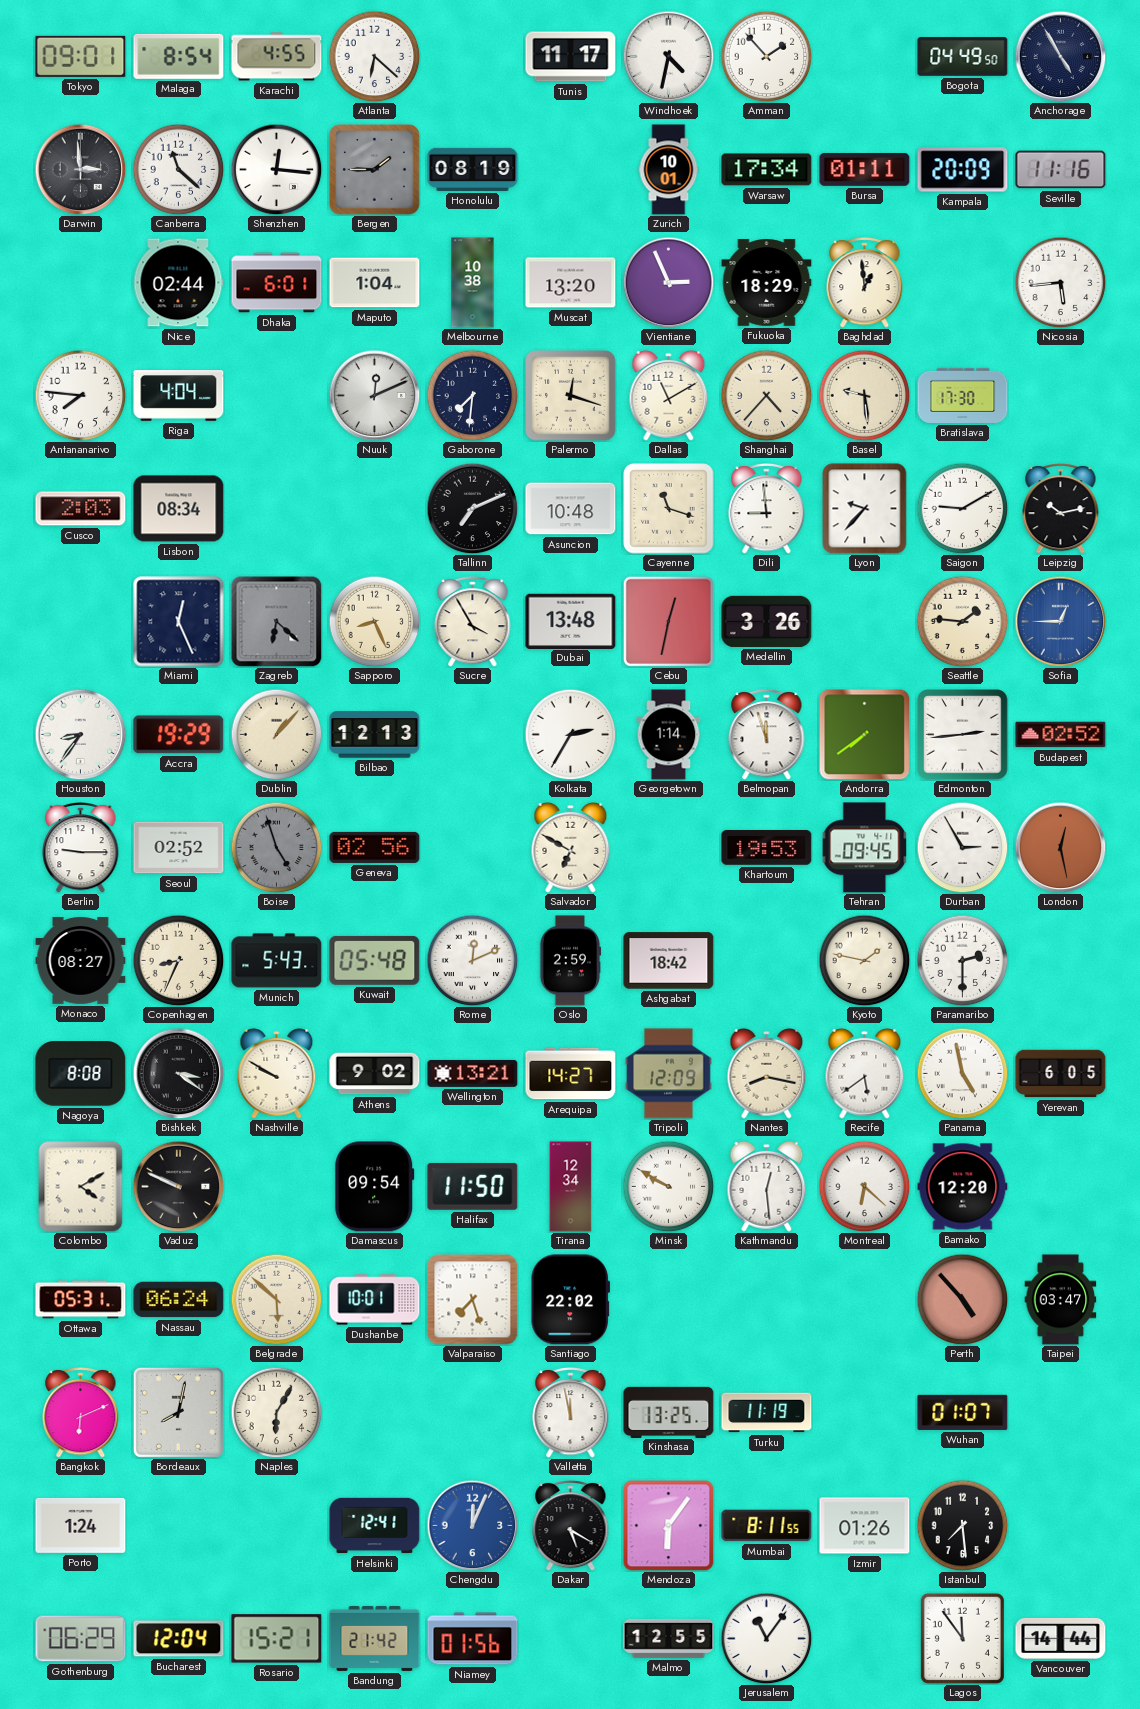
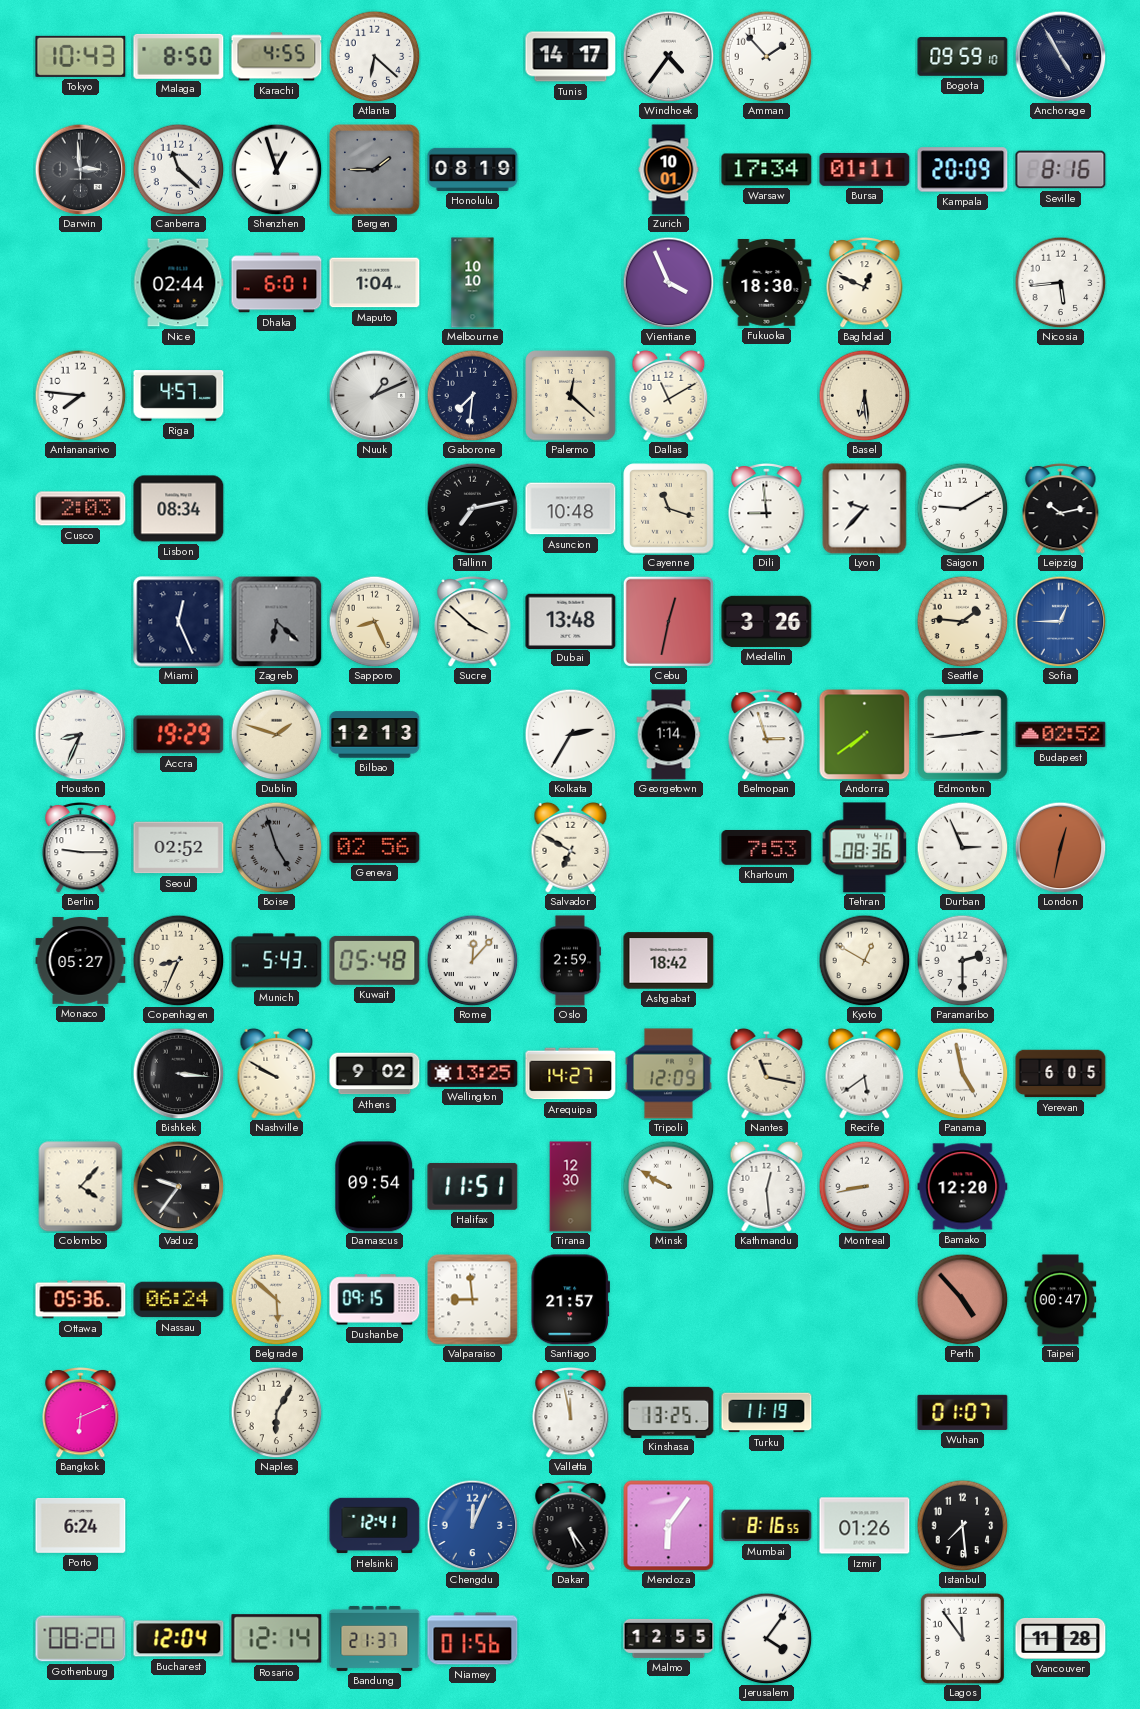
Tokyo: 09:01 -> 10:43 (81, 56)
Malaga: 8:54 -> 8:50 (179, 56)
Tunis: 11:17 -> 14:17 (571, 57)
Windhoek: 4:32 -> 4:36 (668, 56)
Bogota: 04:49 -> 09:59 (963, 57)
Shenzhen: 12:16 -> 12:57 (276, 169)
Seville: 11:16 -> 8:16 (1061, 170)
Melbourne: 10:38 -> 10:10 (473, 283)
Muscat: 13:20 -> none (571, 283)
Vientiane: 2:56 -> 3:56 (668, 282)
Fukuoka: 18:29 -> 18:30 (767, 283)
Baghdad: 12:59 -> 12:49 (865, 283)
Riga: 4:04 -> 4:57 (179, 396)
Nuuk: 12:11 -> 1:11 (374, 395)
Palermo: 12:18 -> 12:22 (571, 396)
Shanghai: 4:37 -> none (766, 395)
Basel: 9:29 -> 6:29 (864, 395)
Bratislava: 17:30 -> none (963, 395)
Tallinn: 7:11 -> 7:13 (472, 508)
Sucre: 3:55 -> 3:52 (473, 622)
Houston: 8:36 -> 8:34 (80, 734)
Dublin: 1:07 -> 1:48 (276, 734)
Belmopan: 11:57 -> 2:57 (767, 735)
Khartoum: 19:53 -> 7:53 (767, 847)
Tehran: 09:45 -> 08:36 (865, 848)
Durban: 2:55 -> 2:56 (962, 847)
London: 12:28 -> 12:32 (1060, 847)
Monaco: 08:27 -> 05:27 (81, 961)
Rome: 12:11 -> 12:07 (472, 960)
Kyoto: 1:47 -> 12:50 (864, 960)
Nagoya: 8:08 -> none (81, 1074)
Bishkek: 3:21 -> 3:16 (178, 1073)
Wellington: 13:21 -> 13:25 (473, 1073)
Nantes: 8:17 -> 11:17 (767, 1073)
Colombo: 4:10 -> 4:07 (81, 1187)
Vaduz: 9:49 -> 9:36 (178, 1186)
Halifax: 11:50 -> 11:51 (473, 1186)
Tirana: 12:34 -> 12:30 (571, 1187)
Montreal: 6:22 -> 8:43 (864, 1186)
Ottawa: 05:31 -> 05:36 (81, 1300)
Dushanbe: 10:01 -> 09:15 (375, 1300)
Valparaiso: 7:27 -> 8:59 (473, 1300)
Santiago: 22:02 -> 21:57 (570, 1300)
Taipei: 03:47 -> 00:47 (1061, 1300)
Bordeaux: 8:02 -> none (178, 1412)
Porto: 1:24 -> 6:24 (81, 1525)
Dakar: 5:20 -> 5:24 (571, 1526)
Mumbai: 8:11 -> 8:16 (767, 1526)
Gothenburg: 06:29 -> 08:20 (81, 1639)
Rosario: 15:21 -> 12:14 (277, 1639)
Bandung: 21:42 -> 21:37 (375, 1638)
Jerusalem: 11:06 -> 4:06 (766, 1638)
Vancouver: 14:44 -> 11:28 (1061, 1639)
